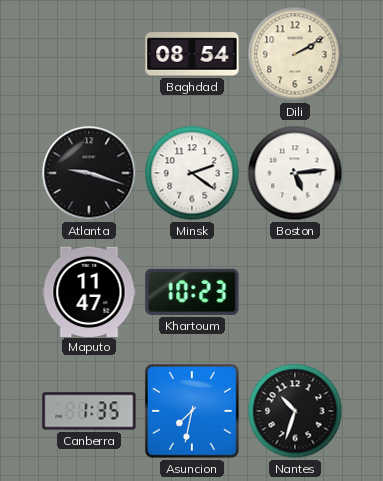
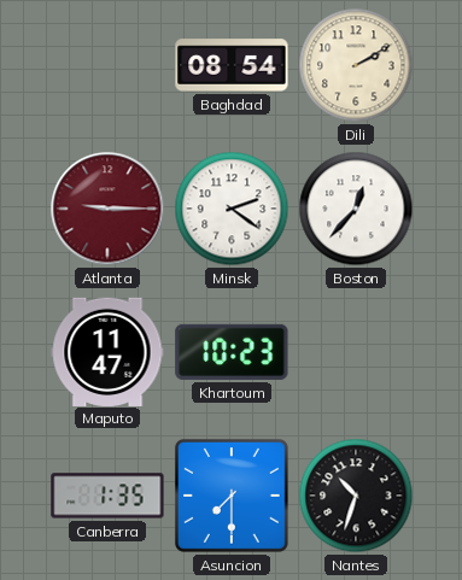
Atlanta: 9:18 -> 9:15 (107, 209)
Atlanta dial: black -> burgundy (107, 209)
Boston: 5:14 -> 12:37 (356, 209)
Asuncion: 7:32 -> 7:30 (232, 496)
